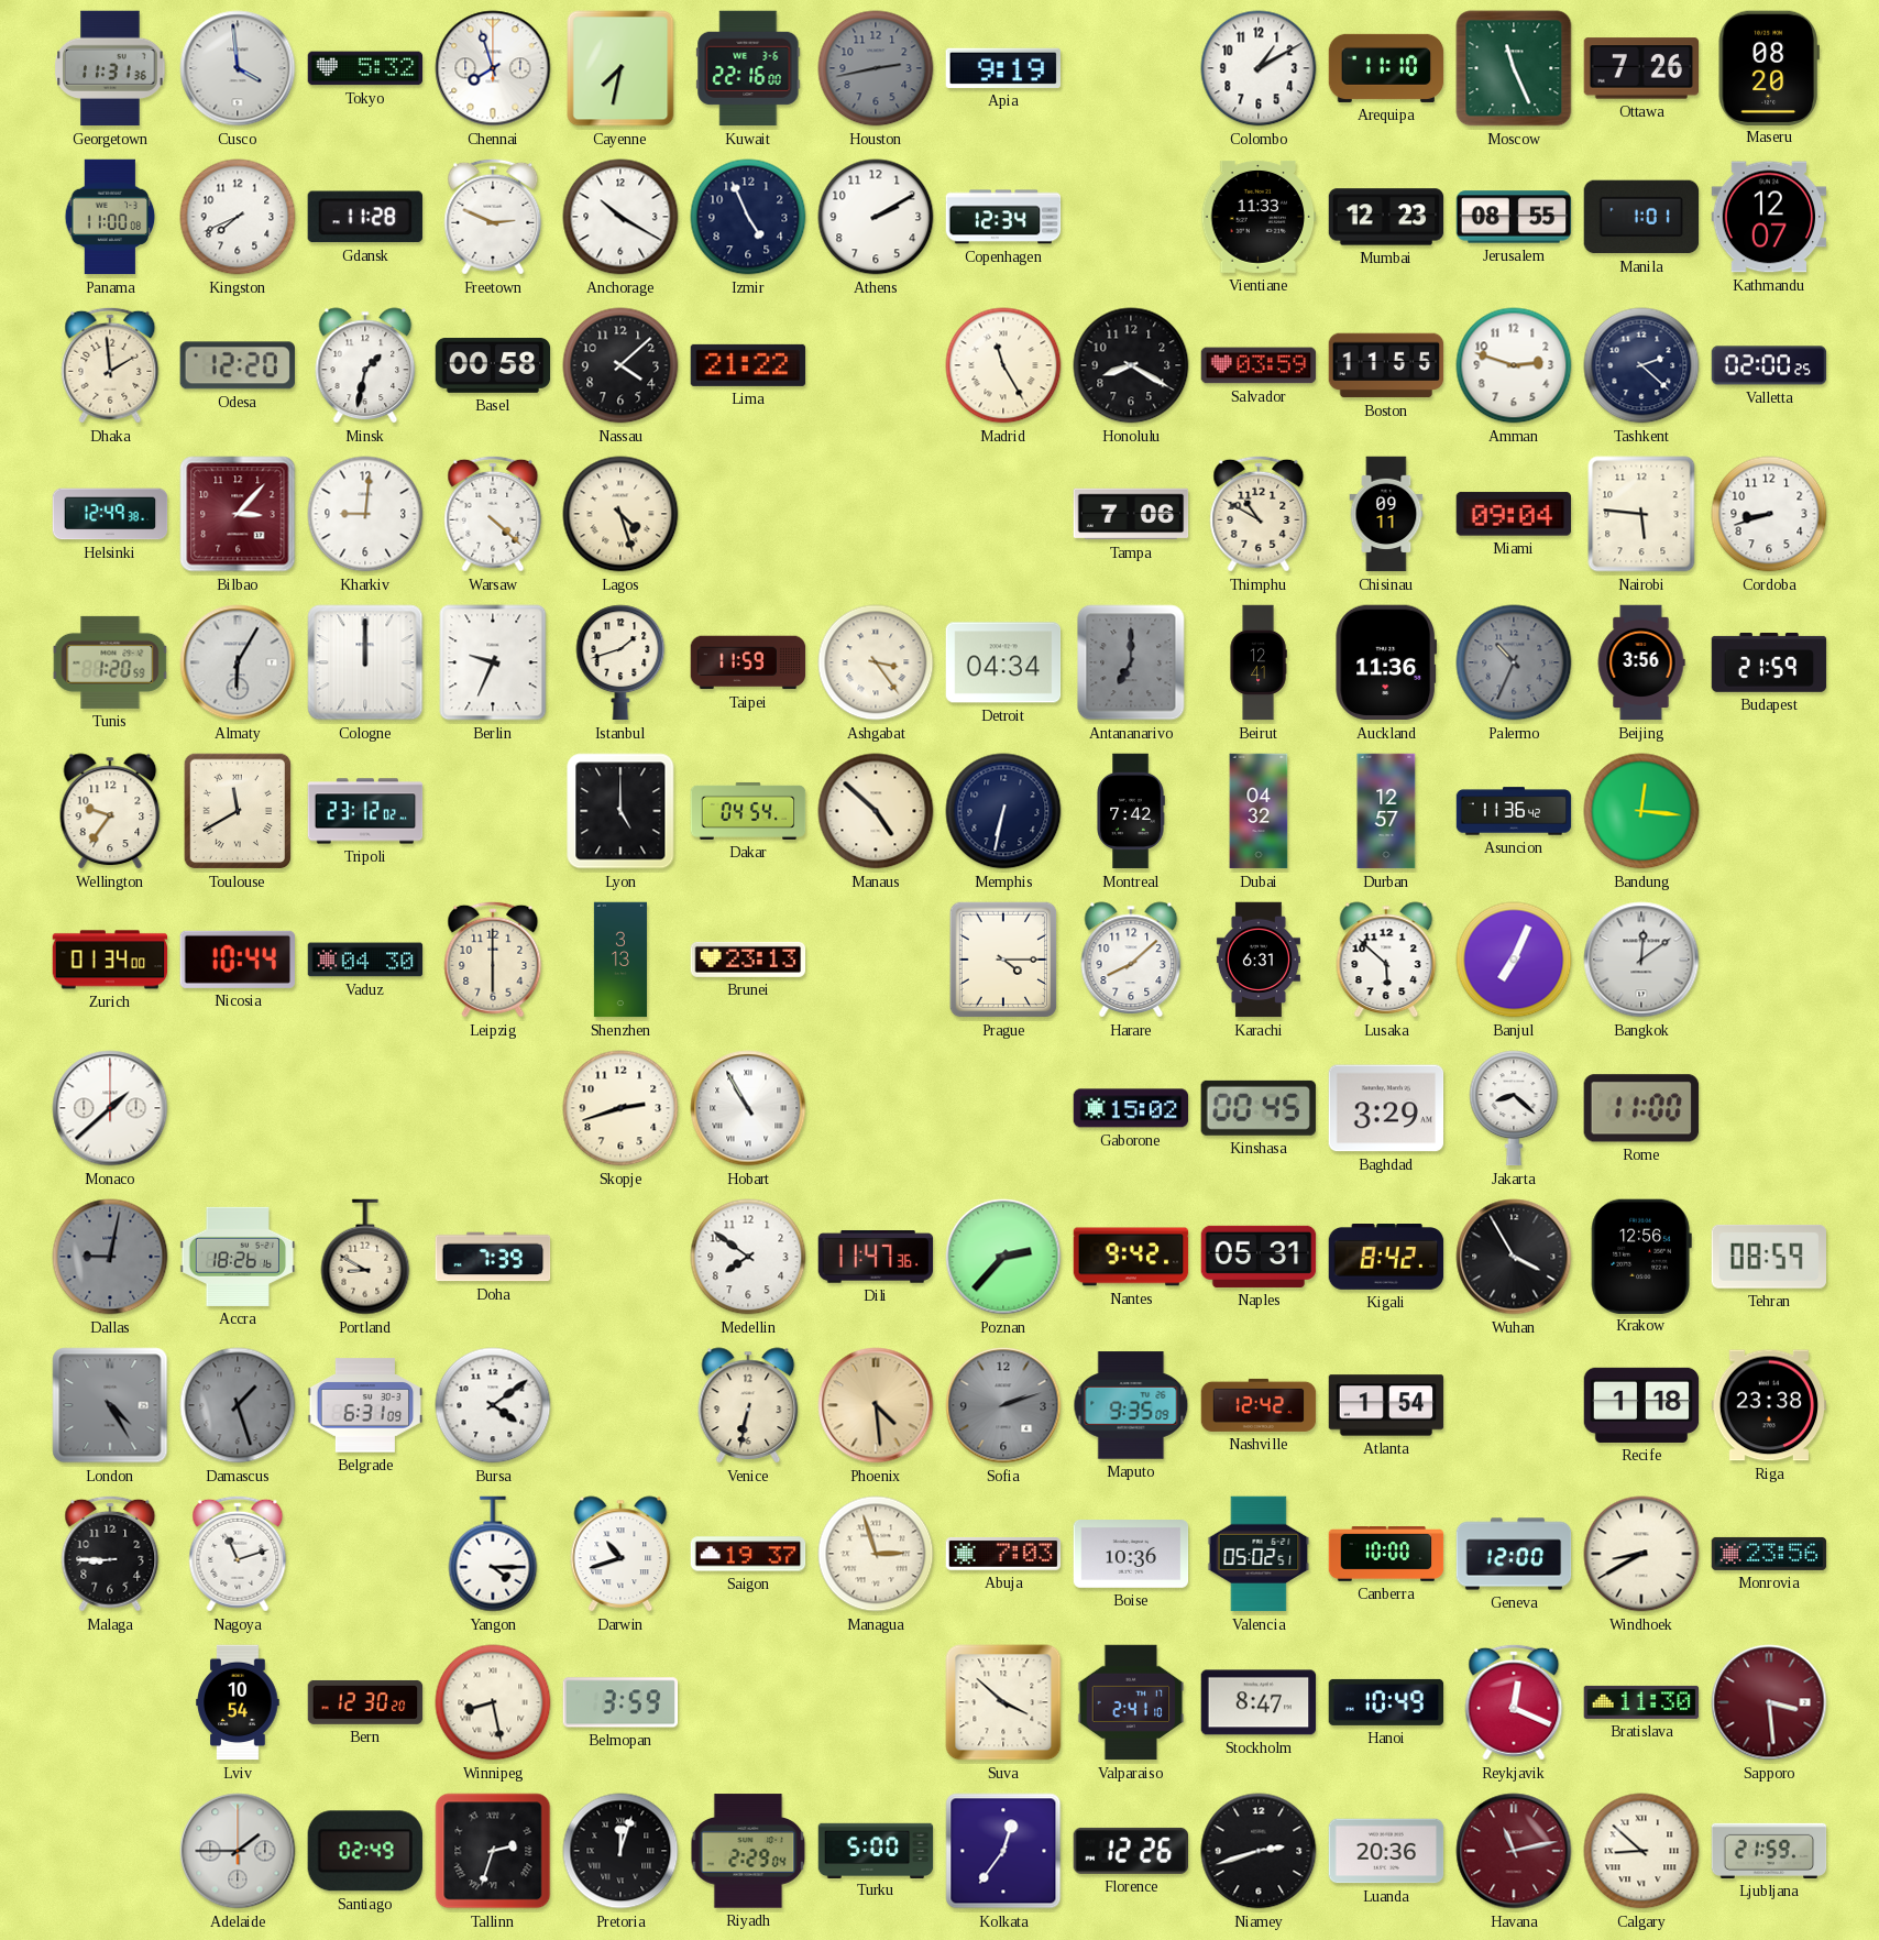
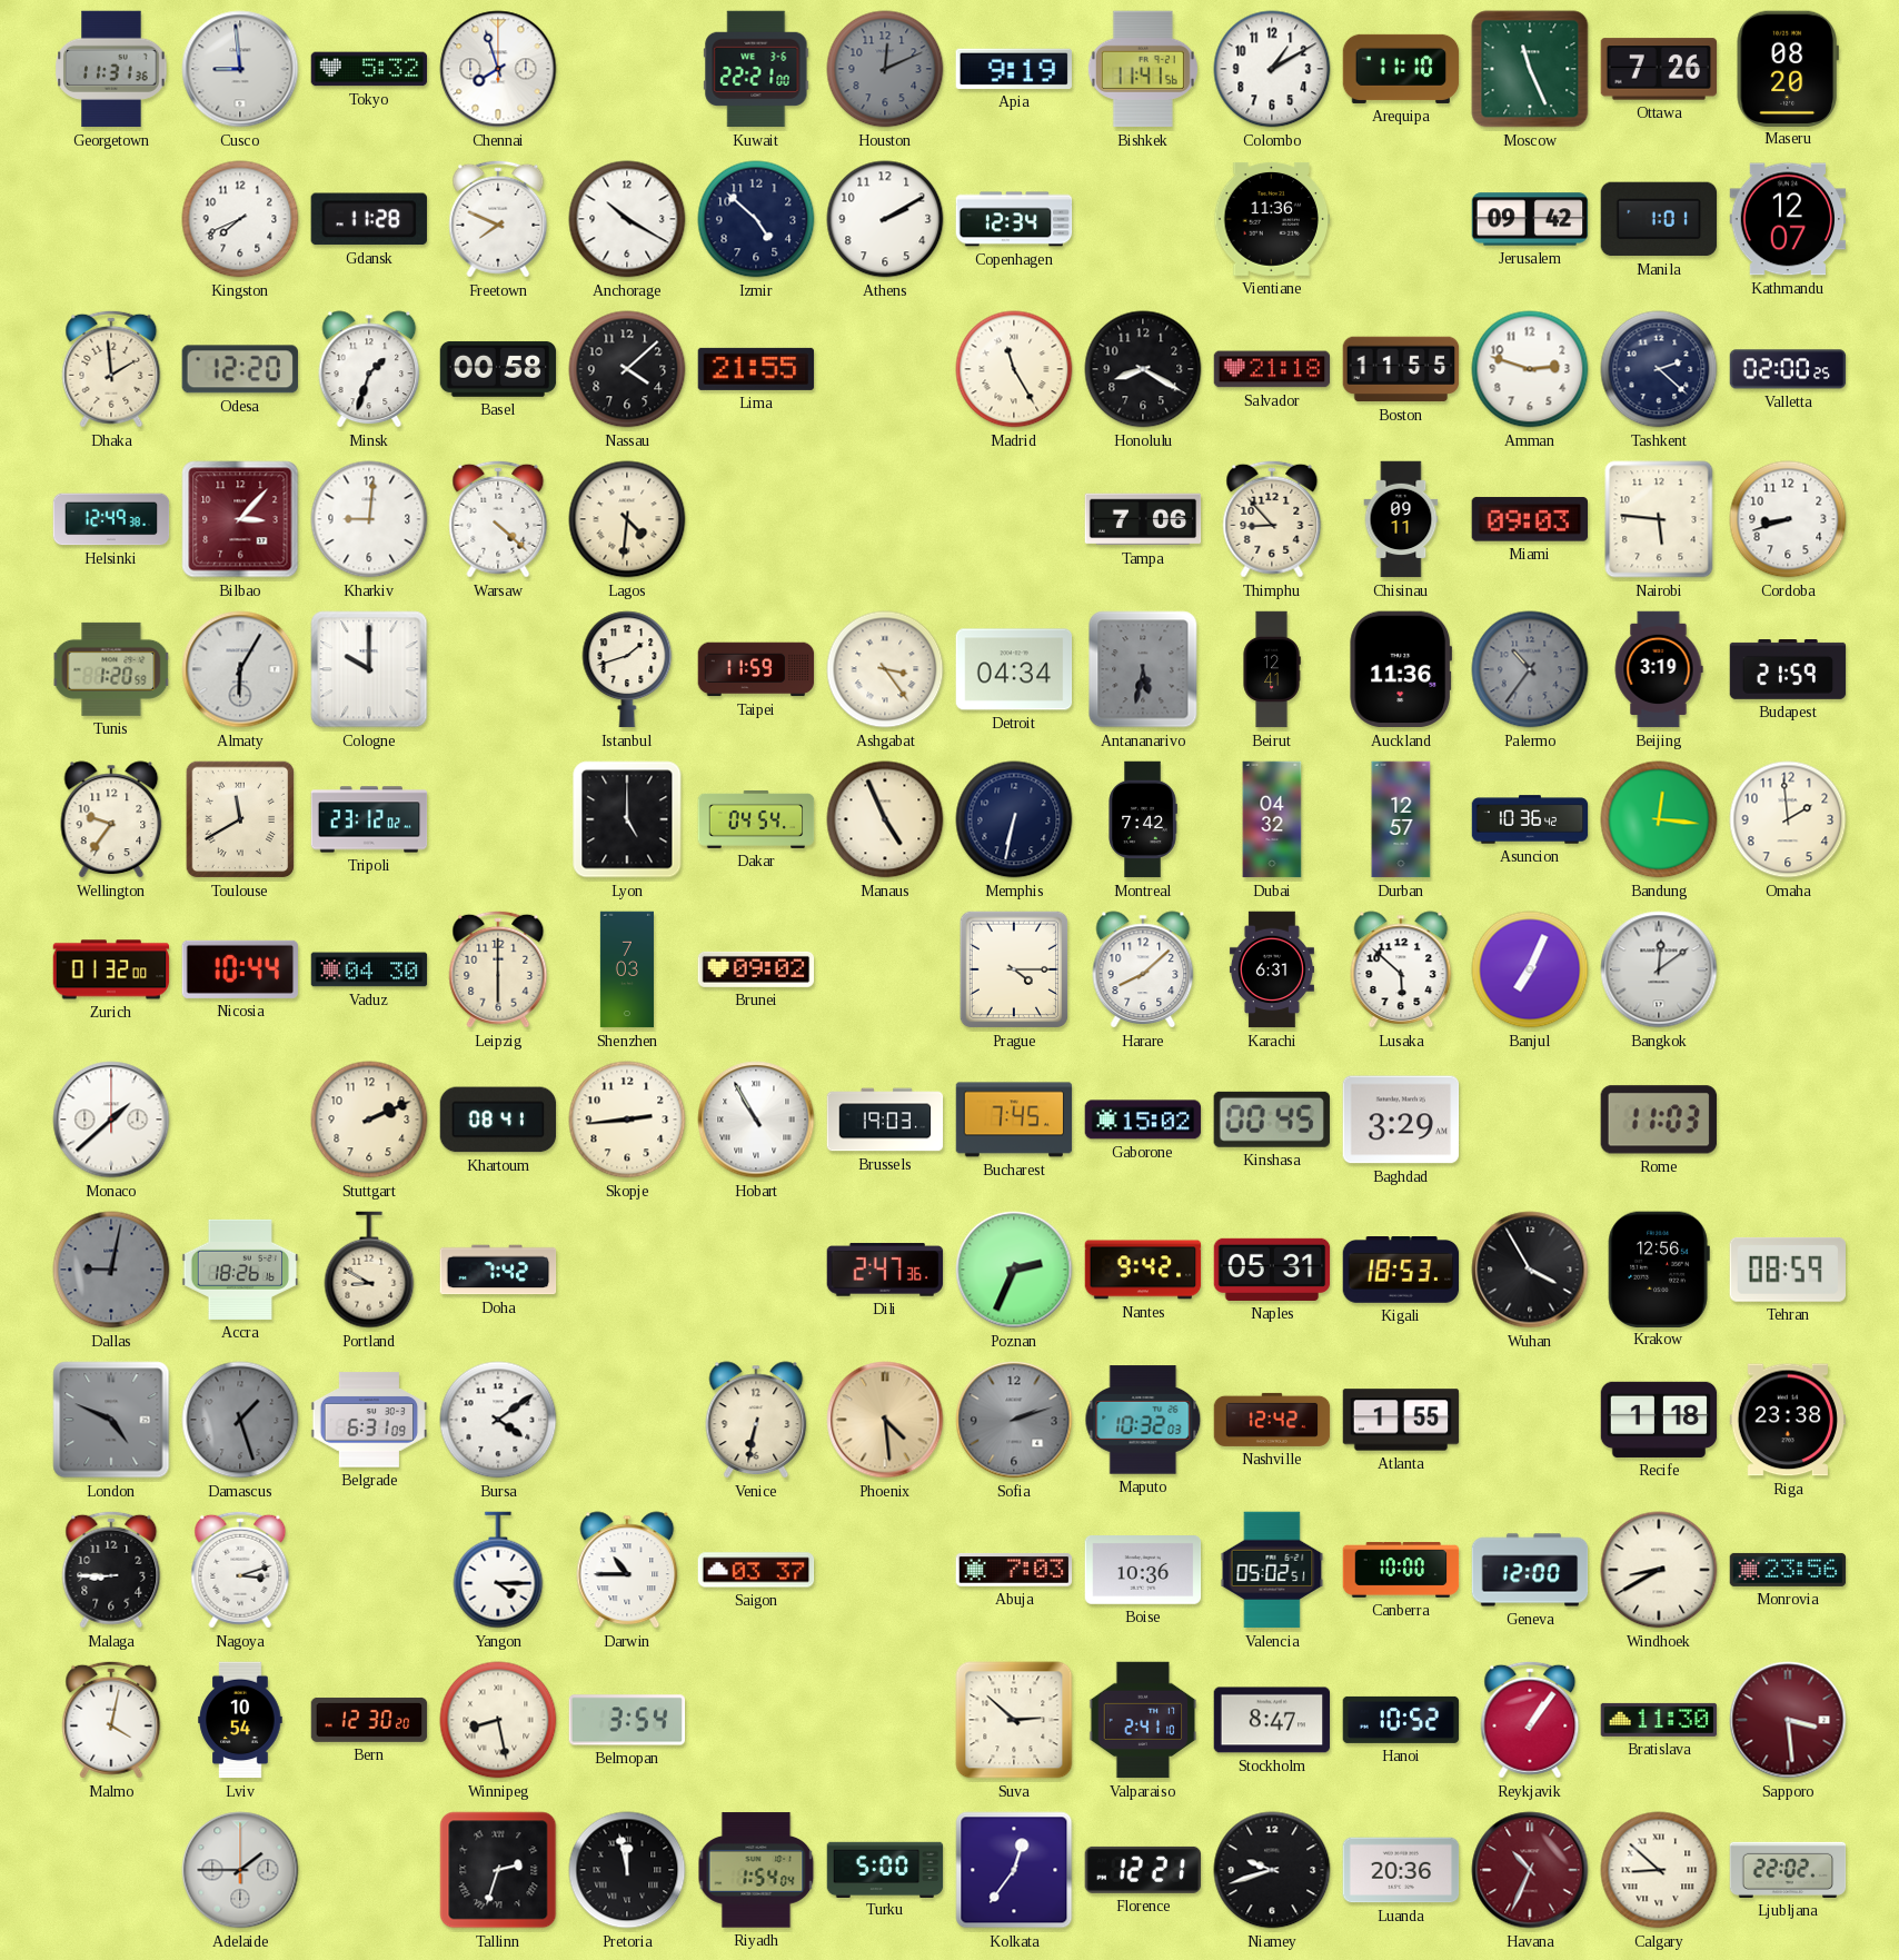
Cusco: 3:59 -> 8:59 (240, 69)
Cayenne: 7:32 -> none (620, 68)
Kuwait: 22:16 -> 22:21 (756, 69)
Houston: 2:43 -> 12:11 (885, 69)
Bishkek: none -> 11:41 (1143, 69)
Panama: 11:00 -> none (110, 217)
Freetown: 2:49 -> 7:49 (498, 219)
Izmir: 4:56 -> 4:52 (756, 219)
Vientiane: 11:33 -> 11:36 (1272, 219)
Mumbai: 12:23 -> none (1386, 217)
Jerusalem: 08:55 -> 09:42 (1530, 219)
Minsk: 1:32 -> 1:33 (369, 369)
Lima: 21:22 -> 21:55 (756, 369)
Salvador: 03:59 -> 21:18 (1272, 369)
Lagos: 4:27 -> 4:31 (627, 519)
Thimphu: 10:50 -> 8:53 (1272, 519)
Miami: 09:04 -> 09:03 (1529, 519)
Cologne: 12:00 -> 10:00 (369, 669)
Berlin: 9:34 -> none (493, 662)
Antananarivo: 7:00 -> 5:32 (1143, 669)
Palermo: 10:34 -> 10:36 (1530, 669)
Beijing: 3:56 -> 3:19 (1659, 669)
Manaus: 4:52 -> 4:56 (885, 819)
Asuncion: 11:36 -> 10:36 (1530, 819)
Omaha: none -> 1:59 (1788, 819)
Zurich: 01:34 -> 01:32 (111, 969)
Shenzhen: 3:13 -> 7:03 (627, 969)
Brunei: 23:13 -> 09:02 (756, 969)
Stuttgart: none -> 2:11 (369, 1120)
Khartoum: none -> 08:41 (498, 1120)
Skopje: 2:42 -> 2:44 (627, 1120)
Brussels: none -> 19:03 (885, 1120)
Bucharest: none -> 7:45 (1014, 1120)
Jakarta: 8:22 -> none (1514, 1108)
Rome: 11:00 -> 11:03 (1659, 1120)
Doha: 7:39 -> 7:42 (498, 1270)
Medellin: 7:51 -> none (748, 1257)
Dili: 11:47 -> 2:47 (885, 1270)
Poznan: 2:37 -> 2:34 (1014, 1270)
Kigali: 8:42 -> 18:53 (1401, 1271)
London: 4:25 -> 4:49 (111, 1420)
Maputo: 9:35 -> 10:32 (1143, 1420)
Atlanta: 1:54 -> 1:55 (1401, 1420)
Nagoya: 11:12 -> 3:12 (240, 1570)
Darwin: 10:42 -> 10:45 (627, 1570)
Saigon: 19:37 -> 03:37 (756, 1570)
Managua: 2:57 -> none (876, 1554)
Malmo: none -> 4:02 (111, 1720)
Belmopan: 3:59 -> 3:54 (627, 1720)
Suva: 3:52 -> 2:52 (1014, 1720)
Hanoi: 10:49 -> 10:52 (1401, 1720)
Reykjavik: 12:19 -> 1:06 (1530, 1720)
Santiago: 02:49 -> none (365, 1851)
Pretoria: 12:03 -> 11:58 (627, 1870)
Riyadh: 2:29 -> 1:54 (756, 1870)
Florence: 12:26 -> 12:21 (1142, 1870)
Niamey: 2:42 -> 9:42 (1272, 1870)
Havana: 11:13 -> 10:34 (1530, 1870)
Ljubljana: 21:59 -> 22:02 (1788, 1870)
